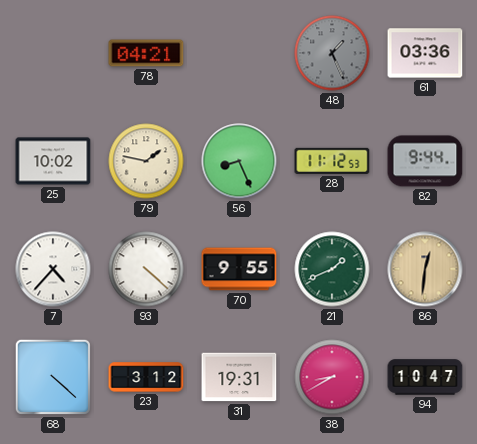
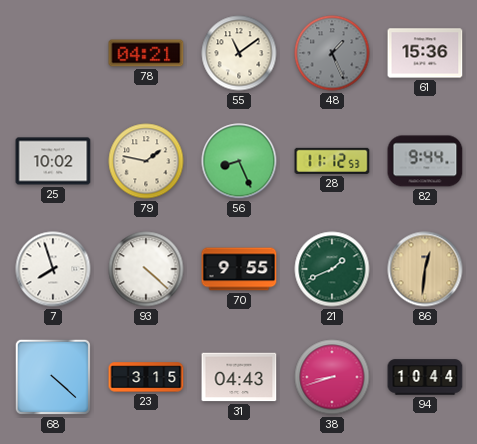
55: none -> 11:09 (239, 53)
61: 03:36 -> 15:36 (425, 53)
7: 4:37 -> 7:57 (53, 269)
23: 3:12 -> 3:15 (146, 377)
31: 19:31 -> 04:43 (239, 377)
38: 8:40 -> 8:42 (332, 377)
94: 10:47 -> 10:44 (425, 377)
